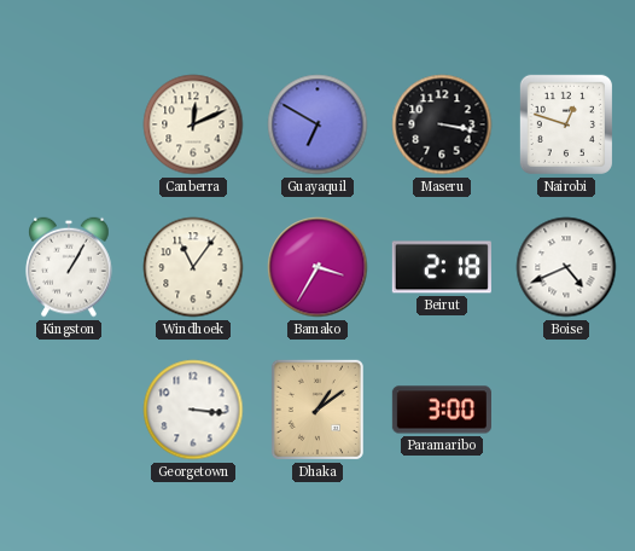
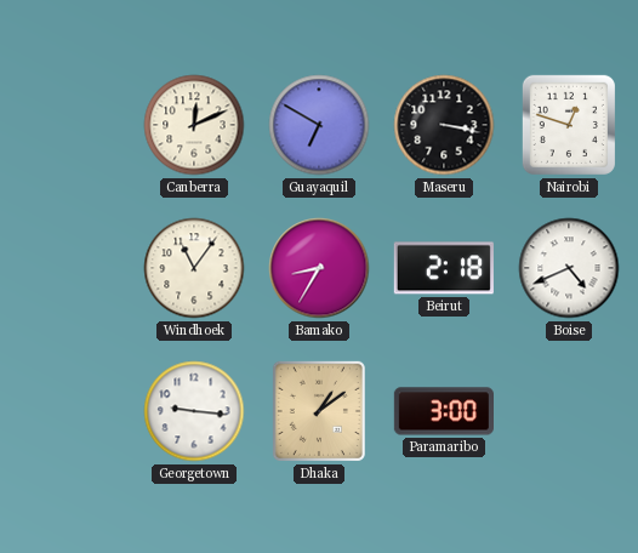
Kingston: 1:05 -> none (69, 267)
Bamako: 3:35 -> 8:35 (319, 268)
Georgetown: 3:16 -> 9:16 (194, 411)
